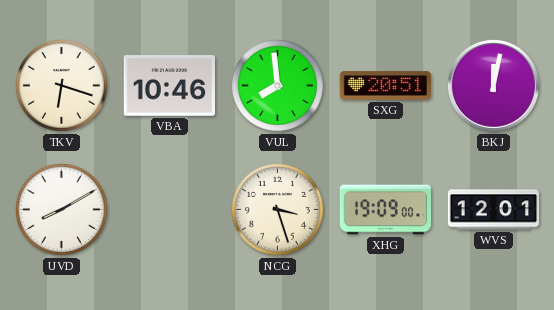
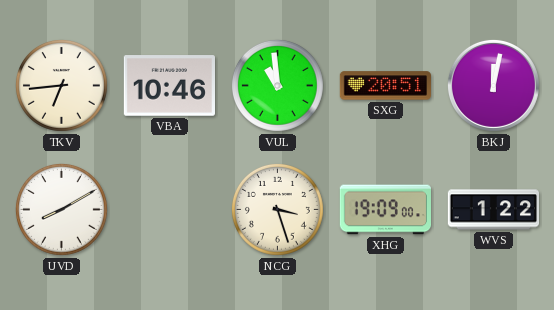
TKV: 6:18 -> 6:44 (61, 85)
VUL: 7:59 -> 10:59 (277, 85)
WVS: 12:01 -> 1:22 (493, 210)
